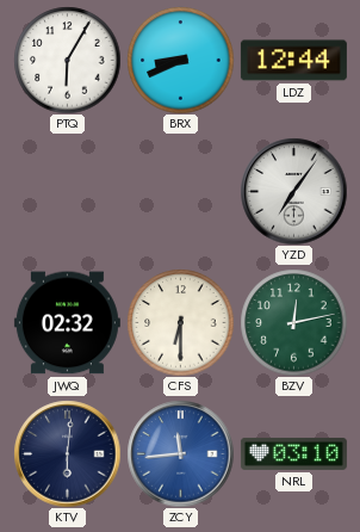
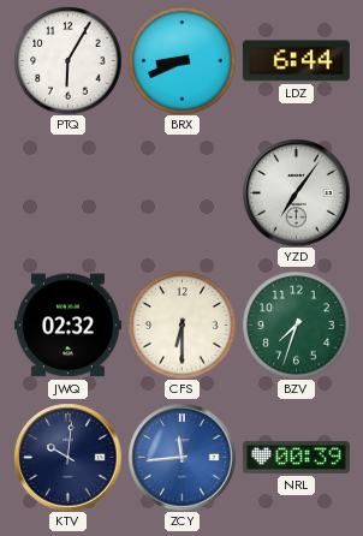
LDZ: 12:44 -> 6:44 (296, 61)
BZV: 12:13 -> 7:33 (296, 324)
KTV: 6:01 -> 10:01 (67, 457)
NRL: 03:10 -> 00:39 (296, 457)
